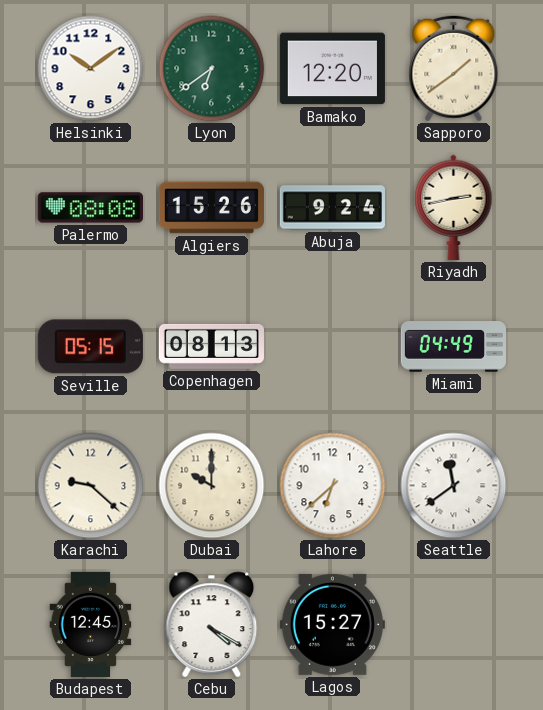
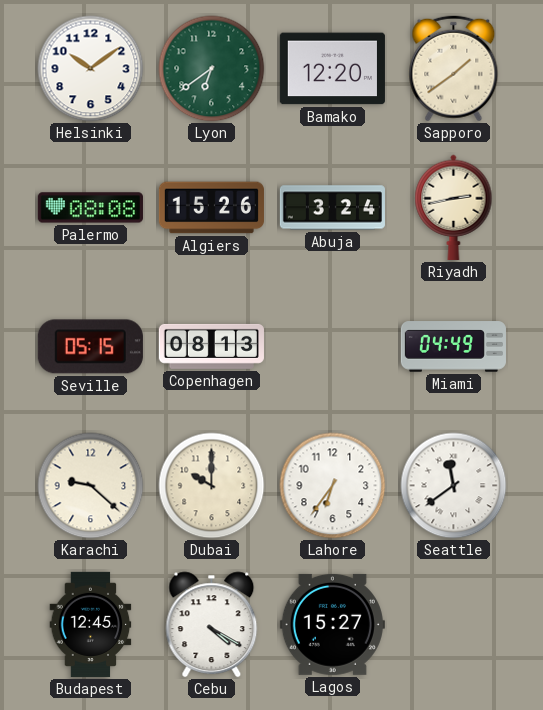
Abuja: 9:24 -> 3:24 (332, 208)
Lahore: 6:38 -> 6:36 (333, 486)
